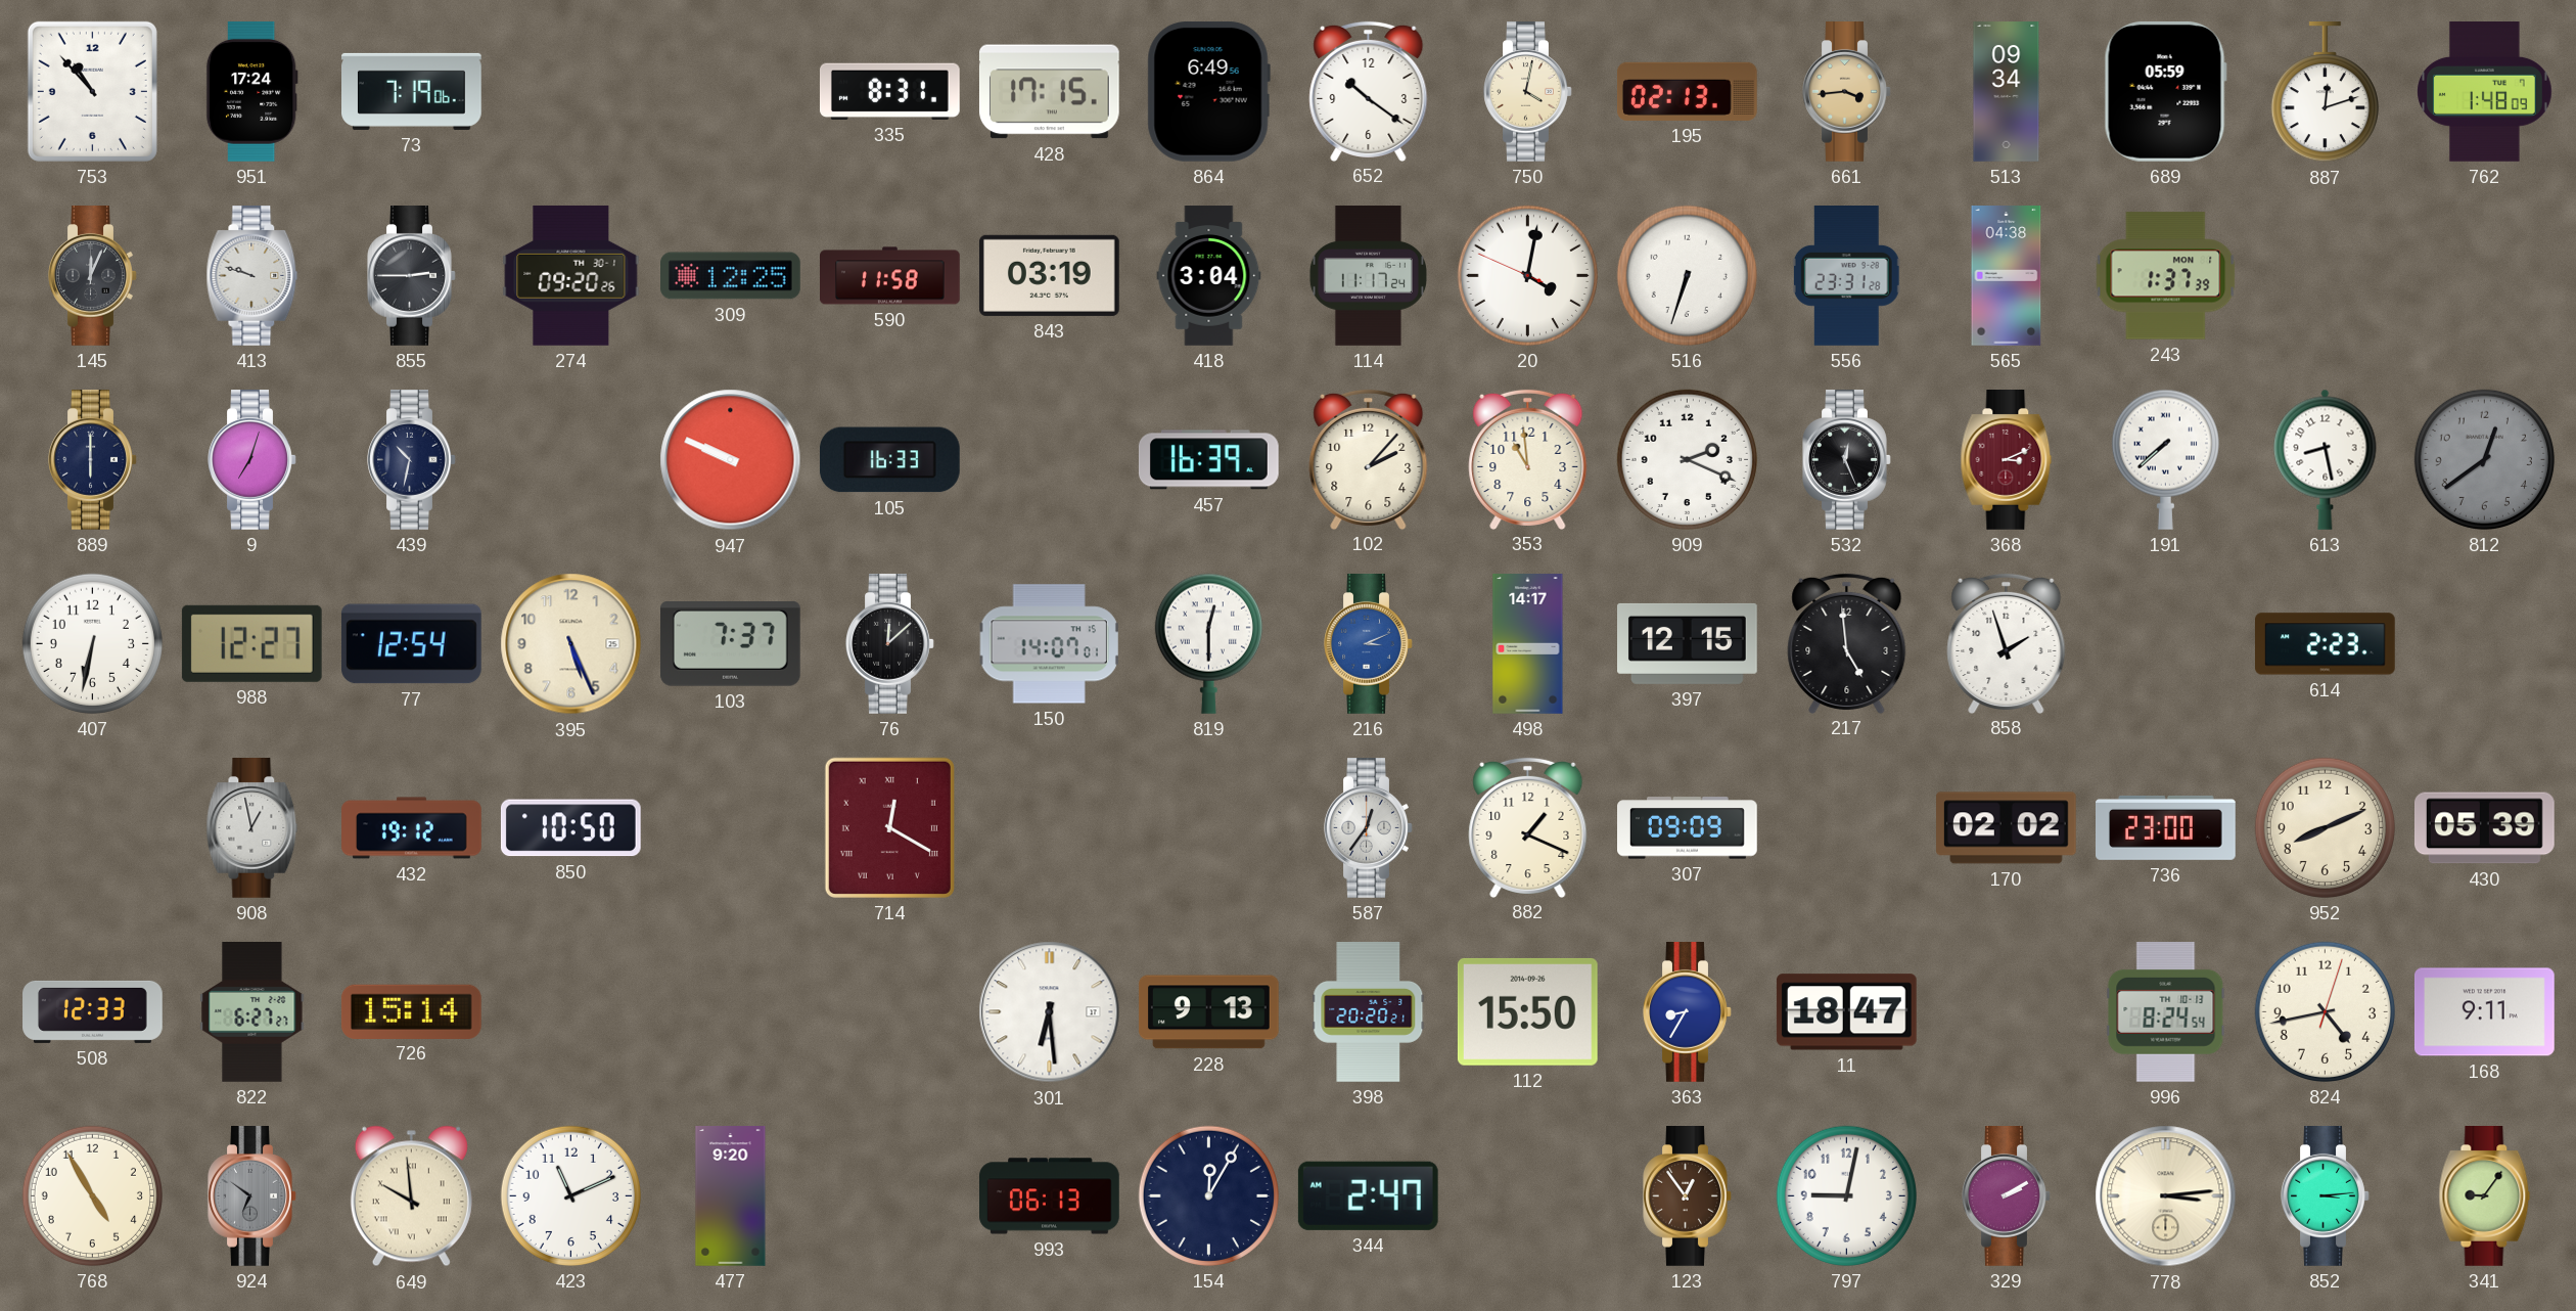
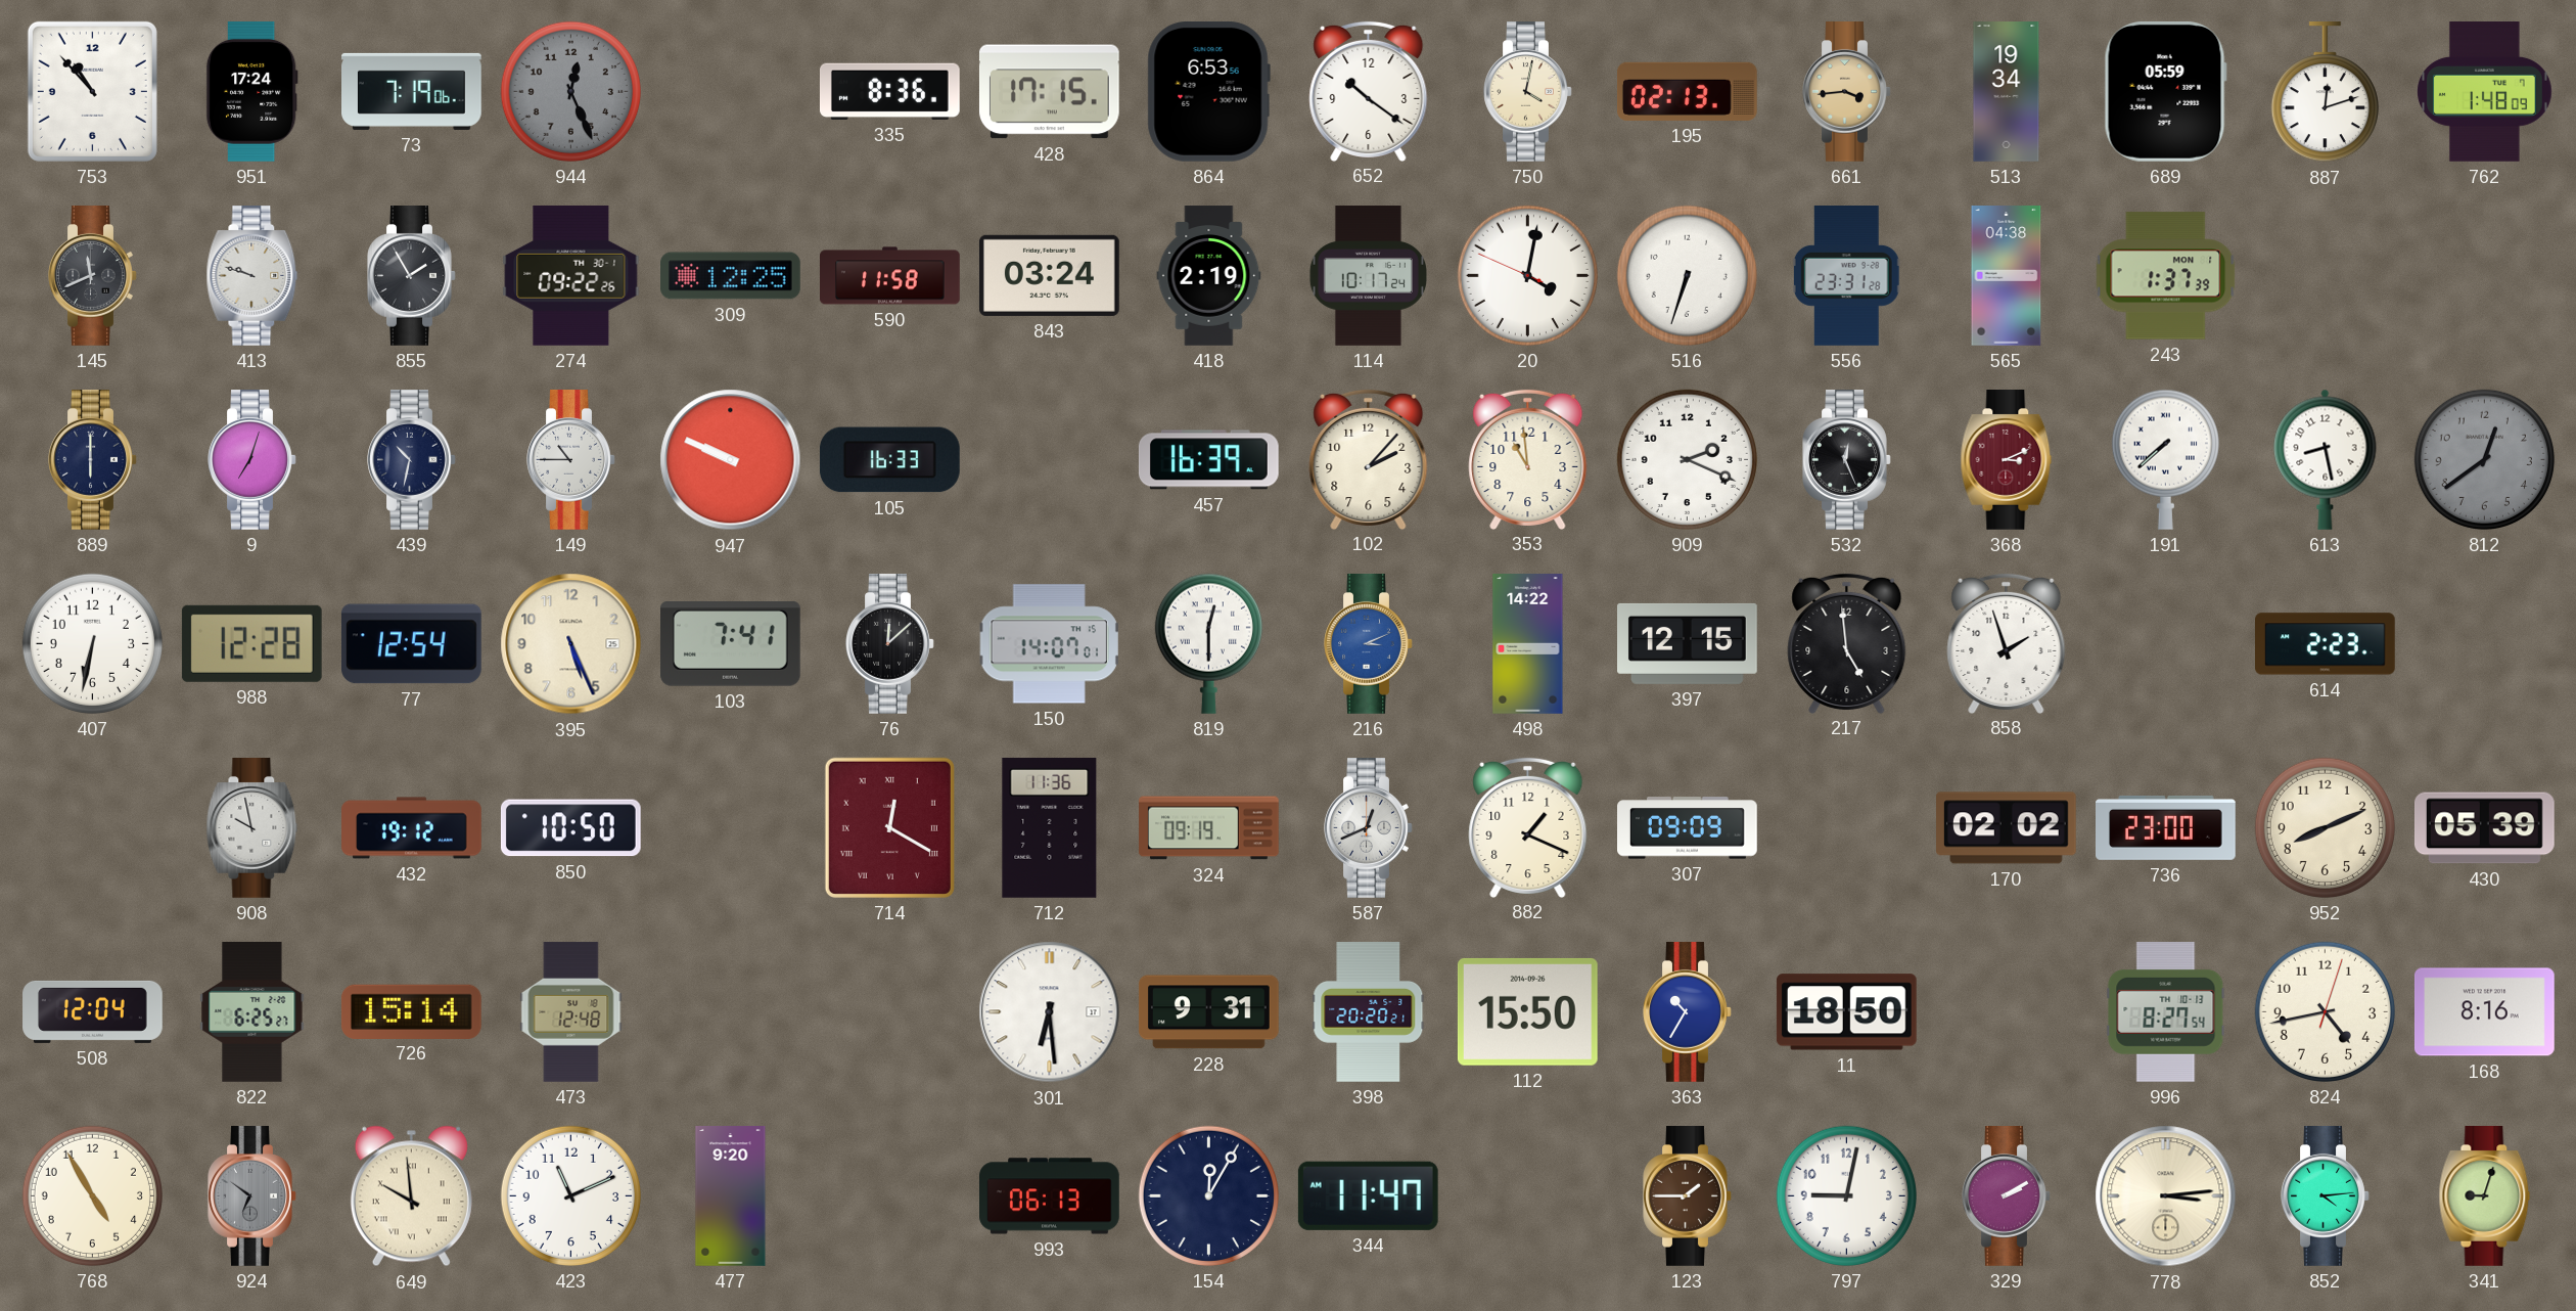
944: none -> 12:26 (570, 91)
335: 8:31 -> 8:36 (889, 91)
864: 6:49 -> 6:53 (1208, 91)
513: 09:34 -> 19:34 (2007, 92)
145: 12:04 -> 11:41 (93, 276)
855: 2:45 -> 1:55 (412, 276)
274: 09:20 -> 09:22 (571, 275)
843: 03:19 -> 03:24 (1049, 275)
418: 3:04 -> 2:19 (1209, 276)
114: 11:17 -> 10:17 (1368, 276)
149: none -> 10:45 (571, 460)
988: 12:27 -> 12:28 (251, 643)
103: 7:37 -> 7:41 (730, 644)
498: 14:17 -> 14:22 (1528, 644)
908: 12:58 -> 9:58 (252, 828)
712: none -> 11:36 (1050, 827)
324: none -> 09:19 (1209, 828)
587: 12:36 -> 12:41 (1369, 828)
508: 12:33 -> 12:04 (93, 1011)
822: 6:27 -> 6:25 (252, 1012)
473: none -> 12:48 (571, 1012)
228: 9:13 -> 9:31 (1209, 1012)
363: 8:35 -> 10:35 (1688, 1012)
11: 18:47 -> 18:50 (1846, 1012)
996: 8:24 -> 8:27 (2166, 1012)
168: 9:11 -> 8:16 (2484, 1012)
344: 2:47 -> 11:47 (1368, 1195)
123: 12:54 -> 1:45 (1688, 1196)
852: 3:14 -> 4:14 (2326, 1196)
341: 9:06 -> 9:03 (2485, 1196)
